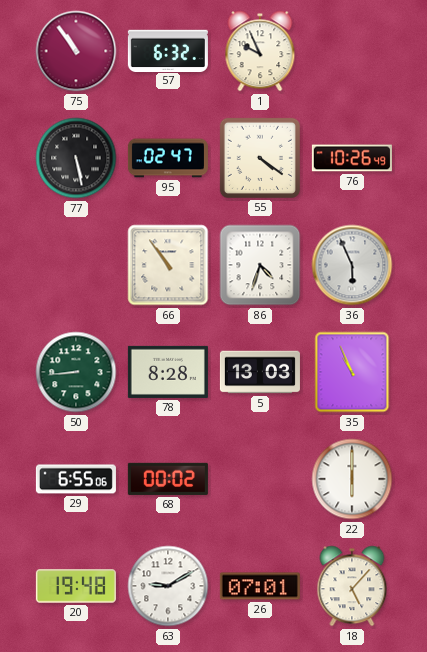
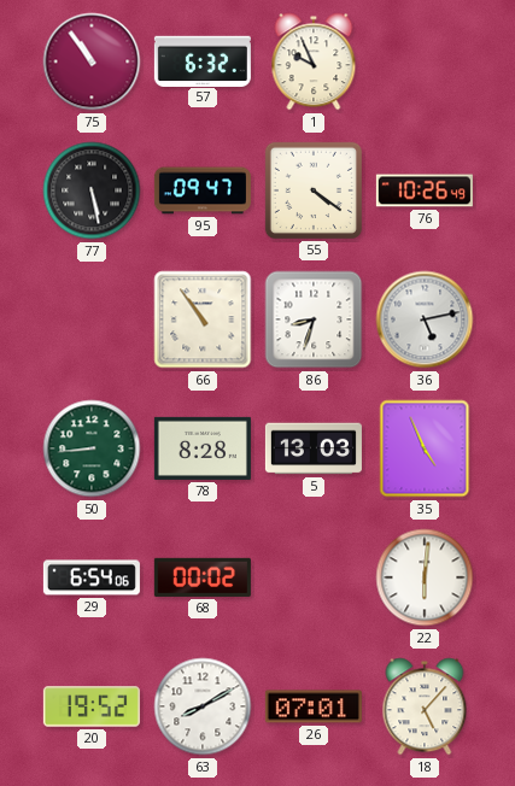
95: 02:47 -> 09:47 (203, 190)
86: 4:33 -> 8:33 (314, 319)
36: 5:56 -> 5:13 (425, 319)
35: 10:56 -> 4:56 (425, 448)
29: 6:55 -> 6:54 (92, 577)
22: 6:00 -> 6:01 (425, 577)
20: 19:48 -> 19:52 (92, 706)
63: 9:10 -> 8:10 (203, 706)
